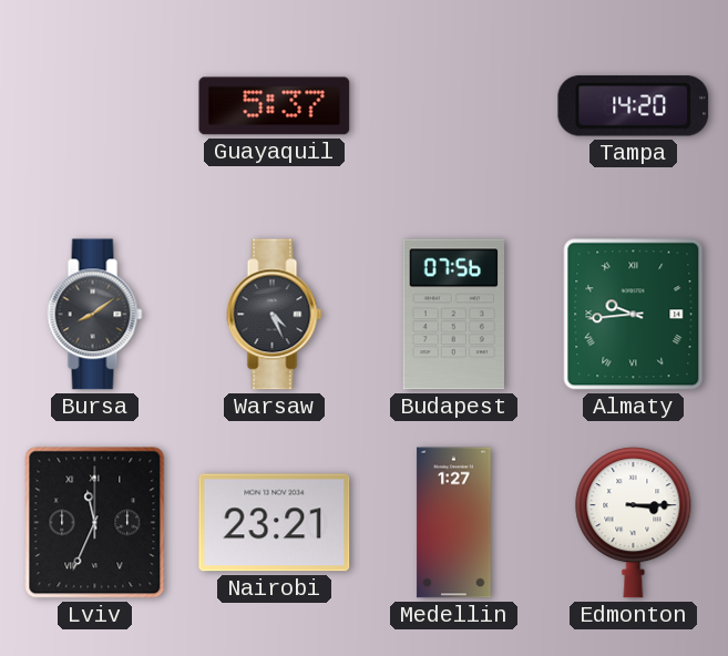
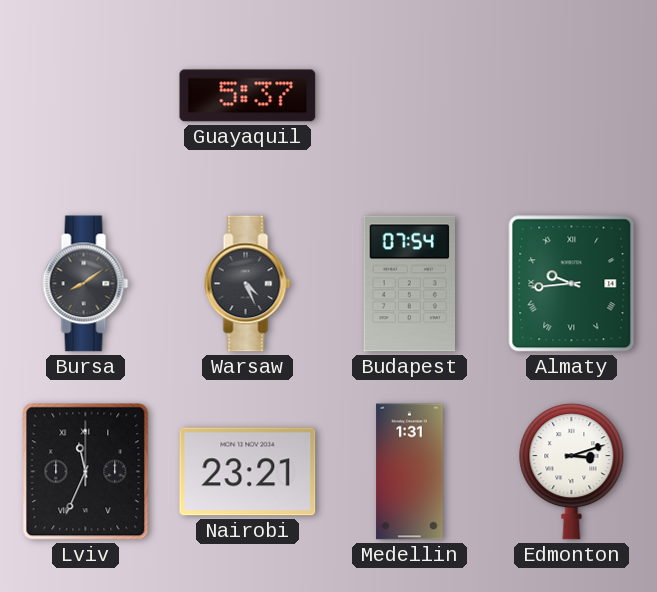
Tampa: 14:20 -> none (634, 106)
Budapest: 07:56 -> 07:54 (409, 284)
Medellin: 1:27 -> 1:31 (410, 472)
Edmonton: 3:15 -> 3:12 (572, 472)
